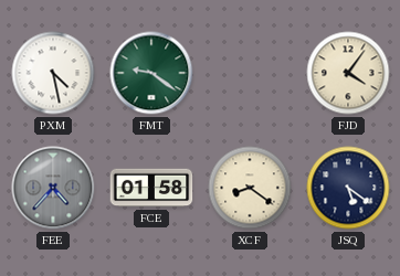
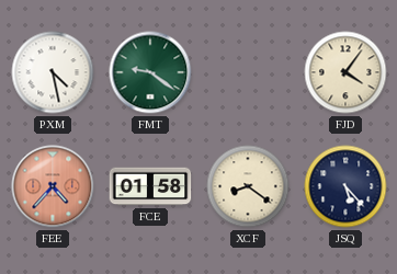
FEE dial: grey -> salmon (53, 186)
JSQ: 5:21 -> 5:23 (345, 186)
